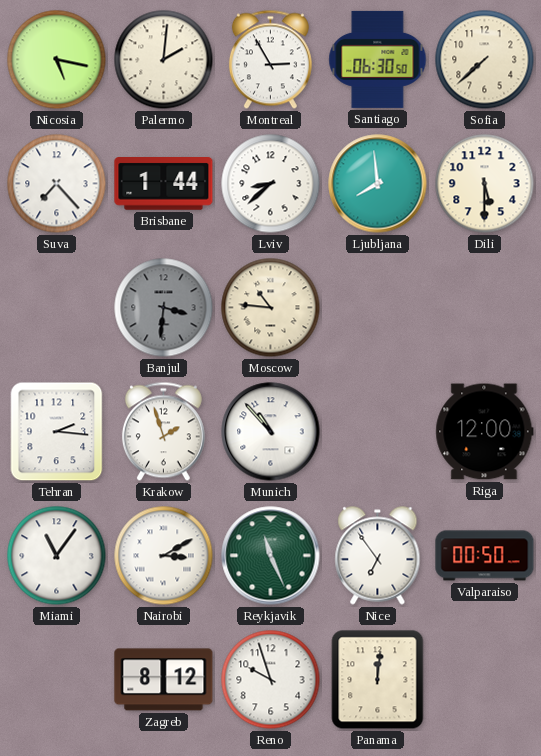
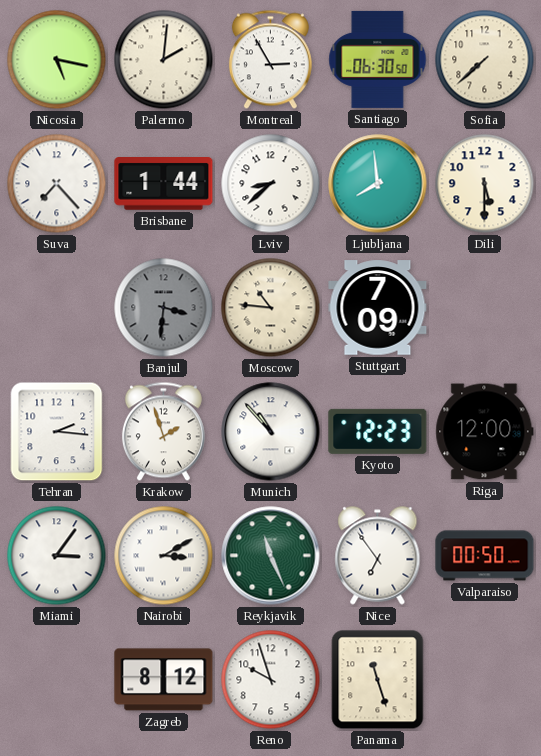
Stuttgart: none -> 7:09 (378, 308)
Kyoto: none -> 12:23 (378, 431)
Miami: 11:06 -> 3:06 (57, 556)
Panama: 12:01 -> 11:27 (378, 680)
